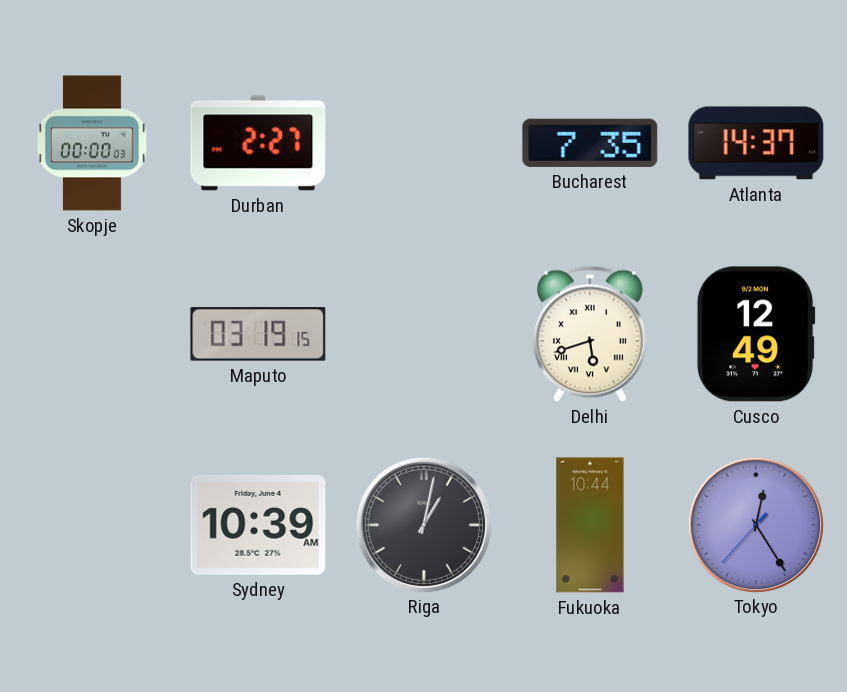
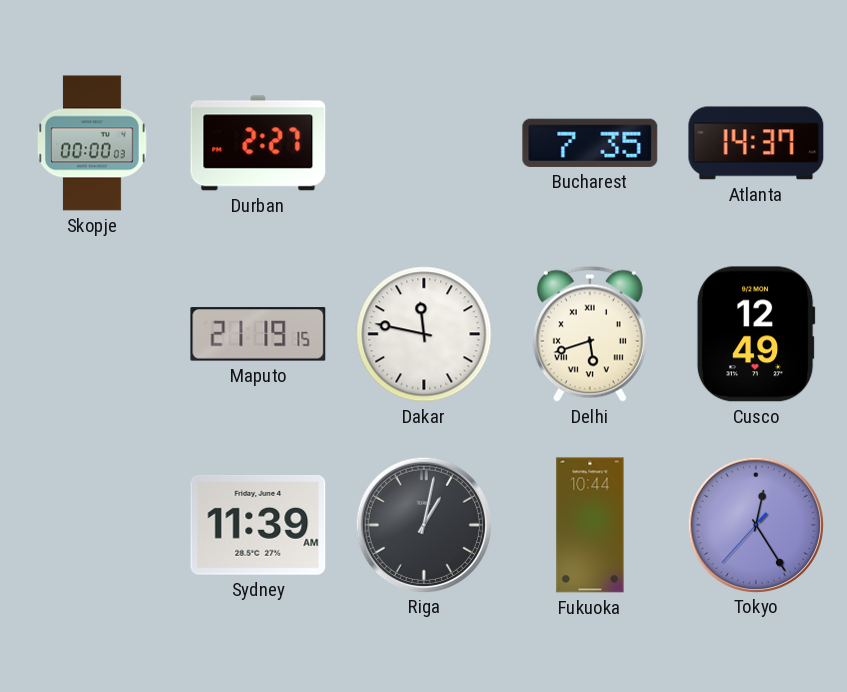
Maputo: 03:19 -> 21:19 (258, 334)
Dakar: none -> 11:47 (424, 334)
Sydney: 10:39 -> 11:39 (258, 525)
